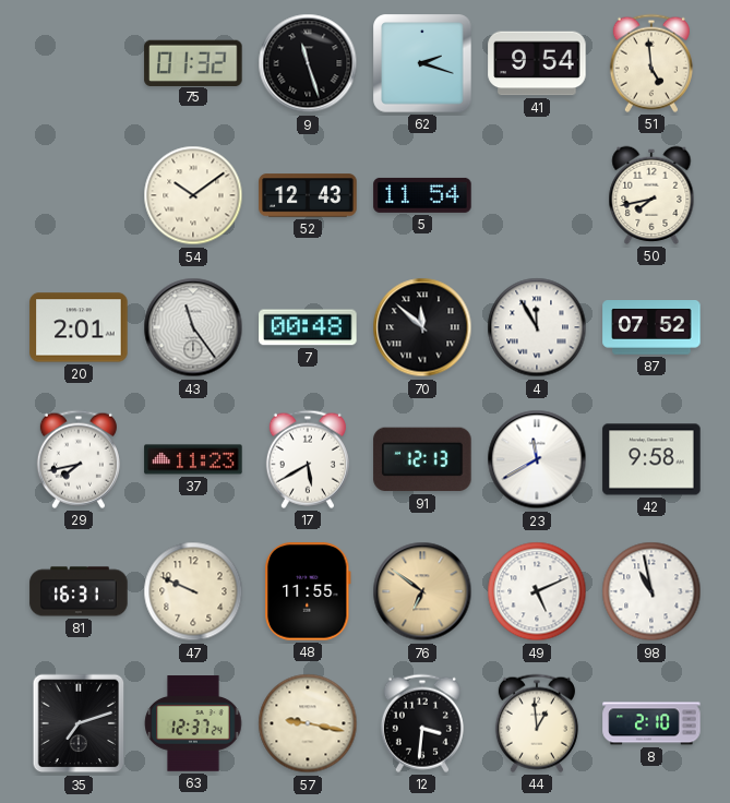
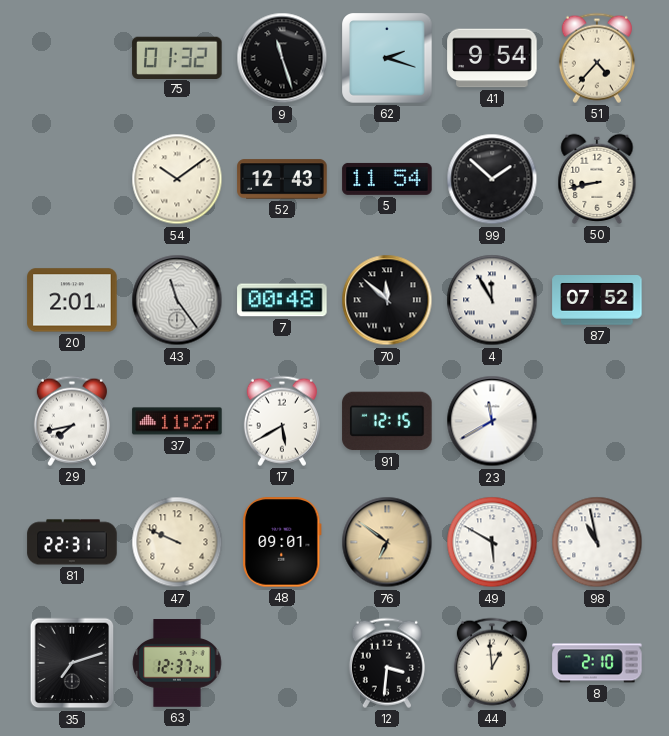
51: 4:59 -> 4:37 (597, 58)
99: none -> 1:52 (492, 179)
50: 7:43 -> 8:43 (597, 179)
37: 11:23 -> 11:27 (177, 421)
91: 12:13 -> 12:15 (387, 421)
42: 9:58 -> none (651, 459)
81: 16:31 -> 22:31 (72, 542)
48: 11:55 -> 09:01 (282, 542)
49: 5:11 -> 5:50 (492, 542)
57: 9:17 -> none (308, 723)
